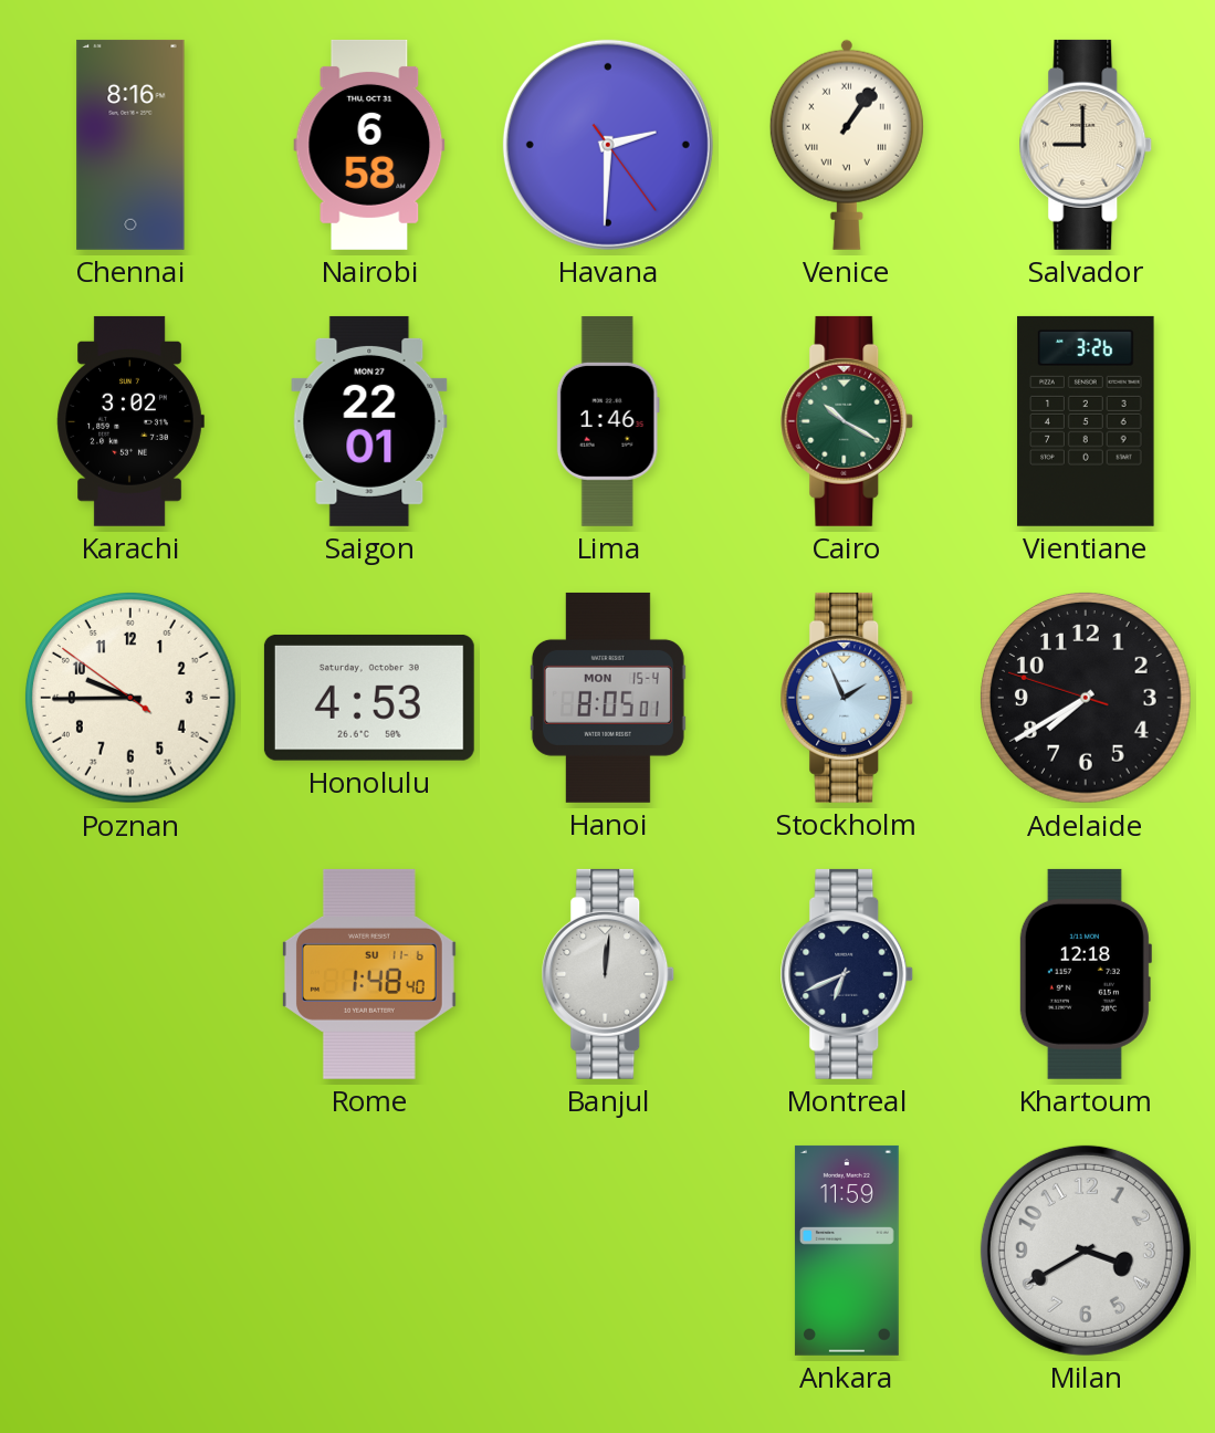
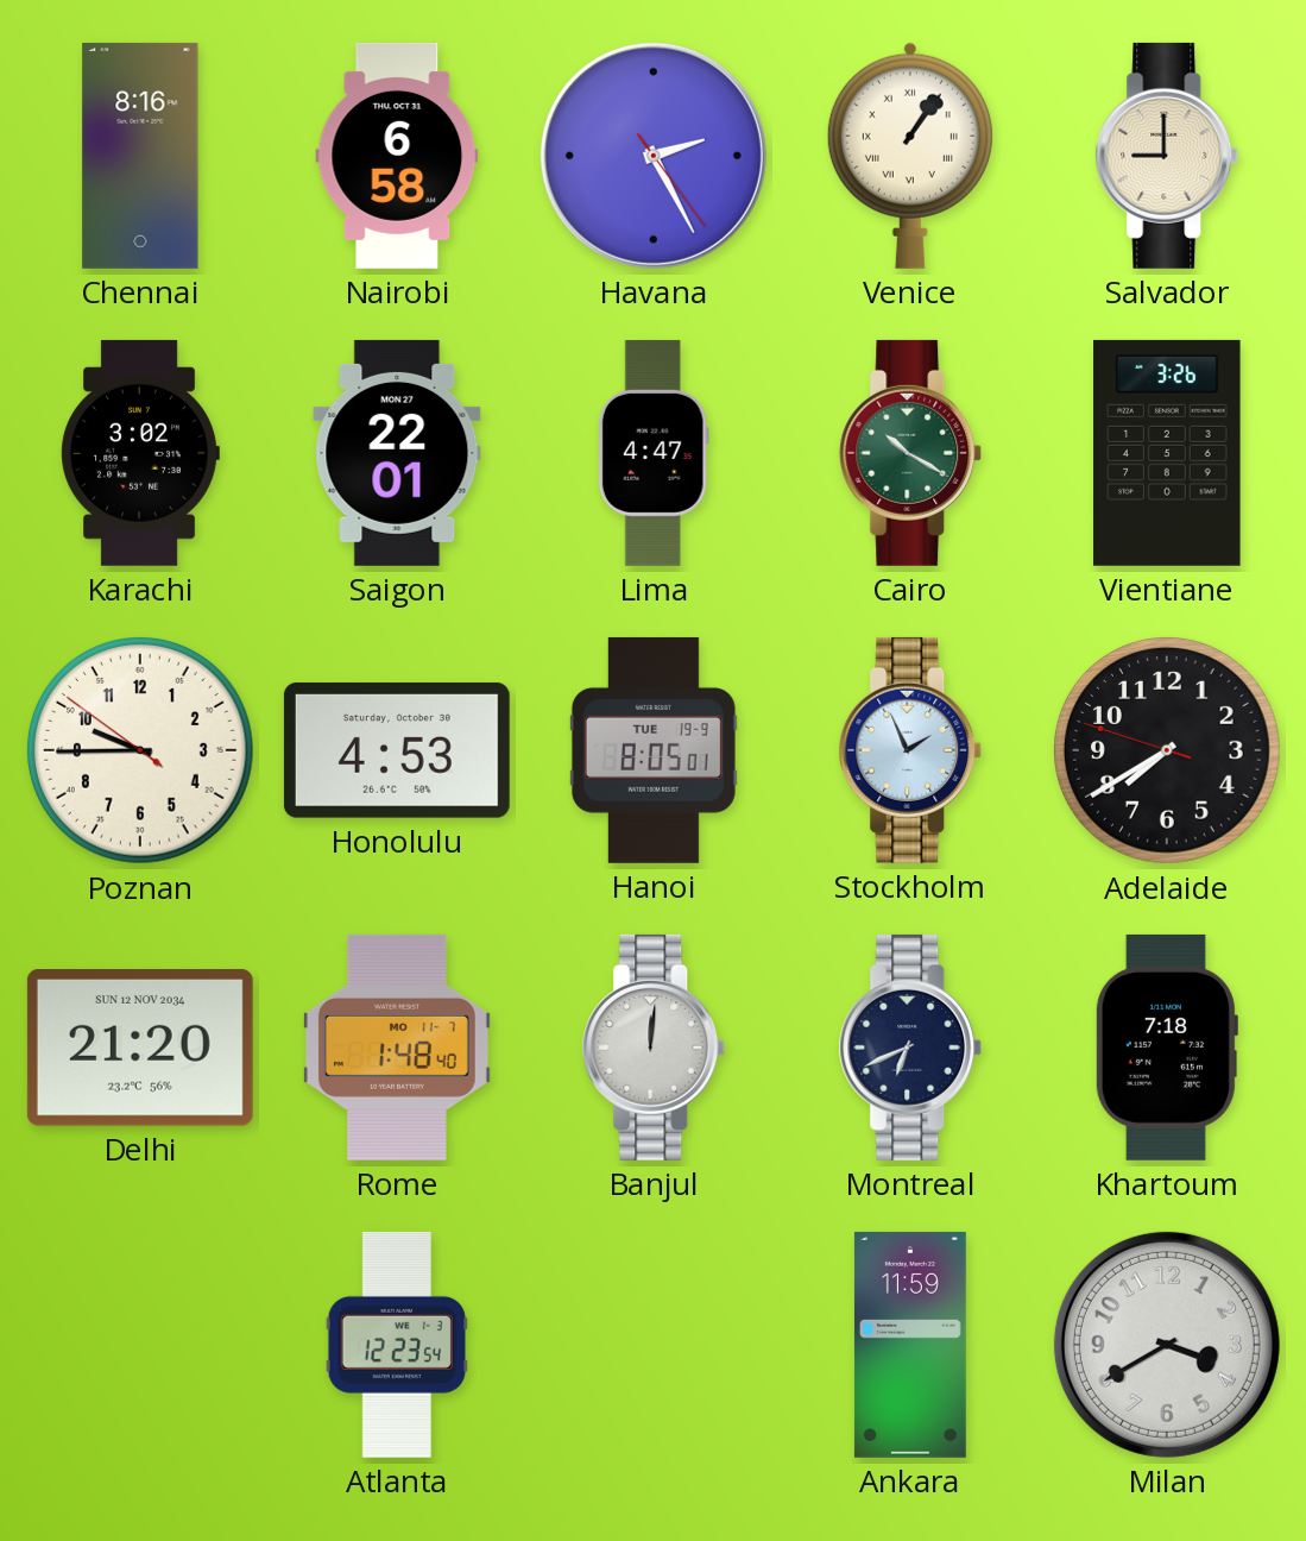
Havana: 2:30 -> 2:25 (654, 156)
Lima: 1:46 -> 4:47 (654, 453)
Hanoi date: MON 15-4 -> TUE 19-9 (654, 750)
Delhi: none -> 21:20 (140, 1049)
Rome date: SU 11-6 -> MO 11-7 (397, 1048)
Khartoum: 12:18 -> 7:18 (1166, 1048)
Atlanta: none -> 12:23 (397, 1345)
